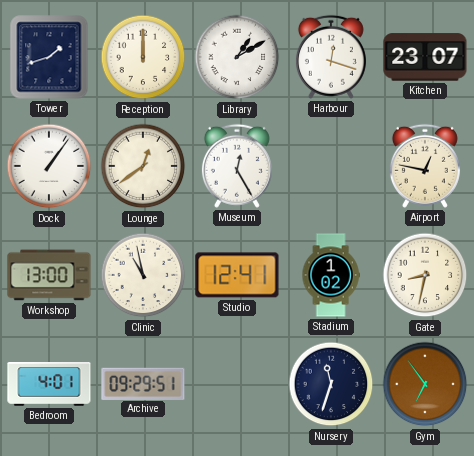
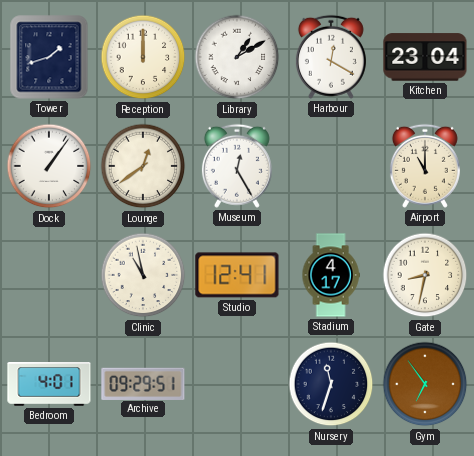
Harbour: 12:18 -> 12:20 (331, 57)
Kitchen: 23:07 -> 23:04 (425, 57)
Airport: 12:47 -> 11:00 (425, 166)
Workshop: 13:00 -> none (49, 275)
Stadium: 1:02 -> 4:17 (331, 275)
